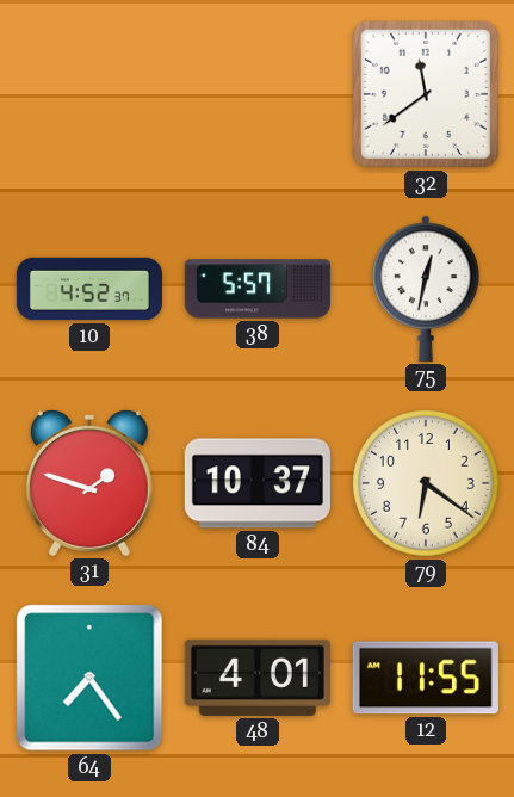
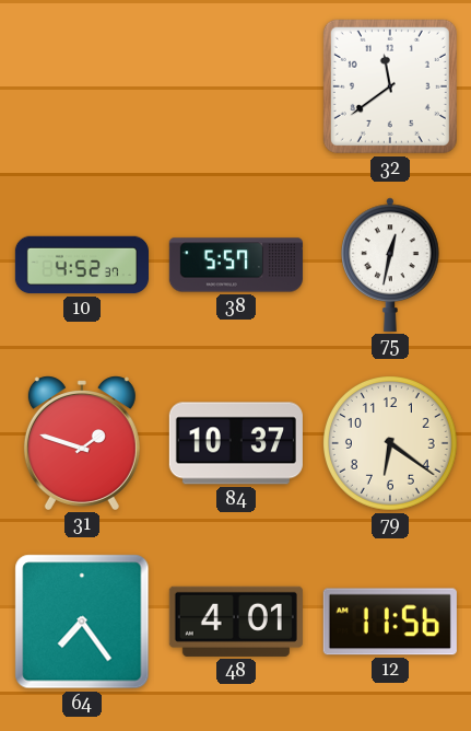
12: 11:55 -> 11:56 (390, 622)
